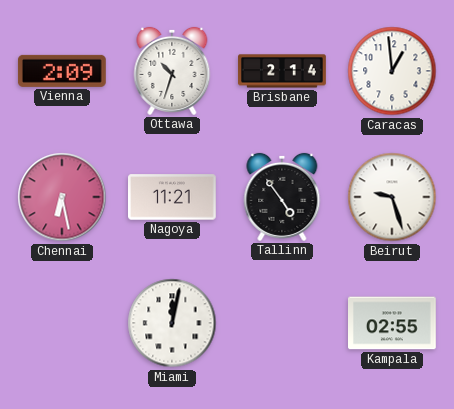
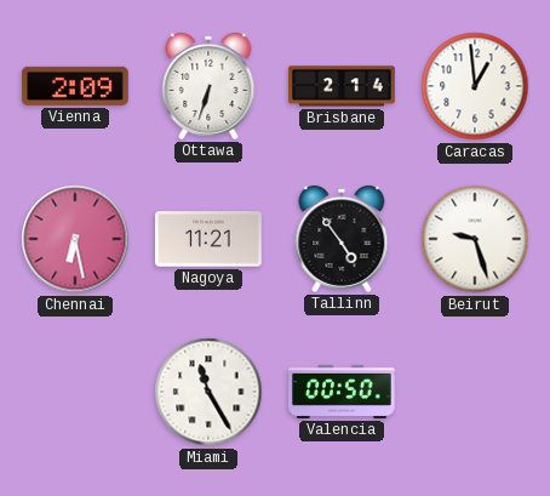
Ottawa: 10:33 -> 6:33 (208, 86)
Miami: 12:02 -> 11:25 (208, 392)
Valencia: none -> 00:50 (342, 392)
Kampala: 02:55 -> none (393, 323)
